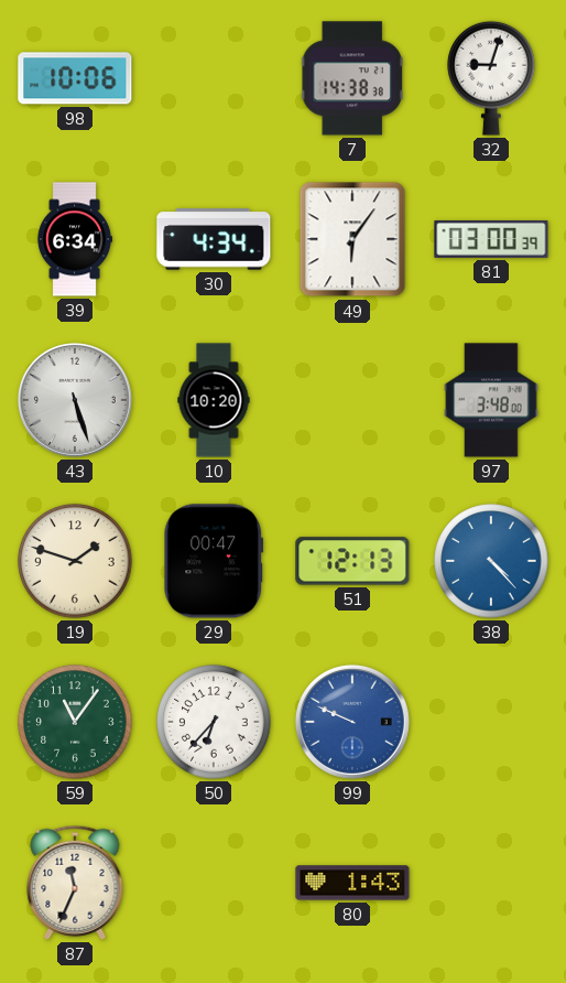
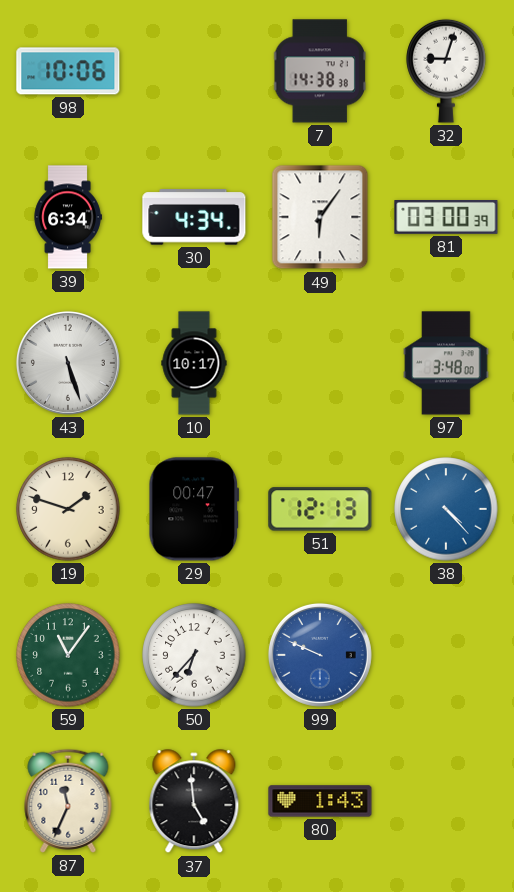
10: 10:20 -> 10:17 (194, 363)
37: none -> 4:59 (194, 802)
